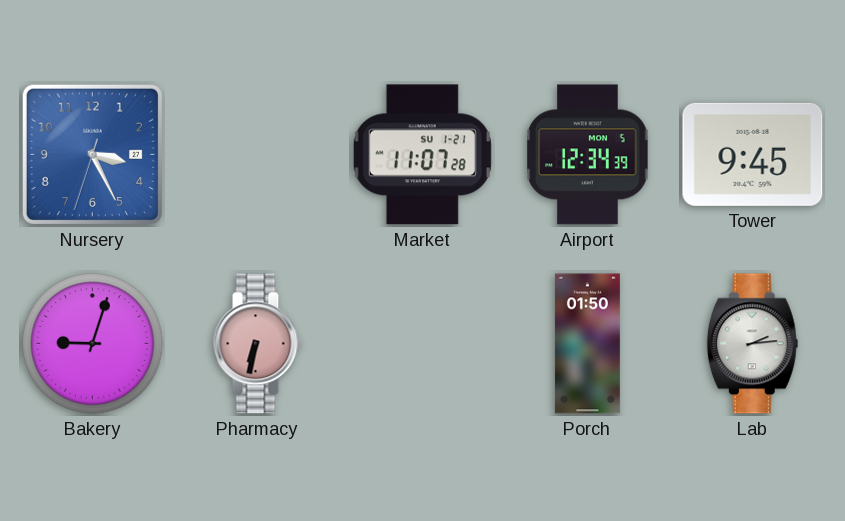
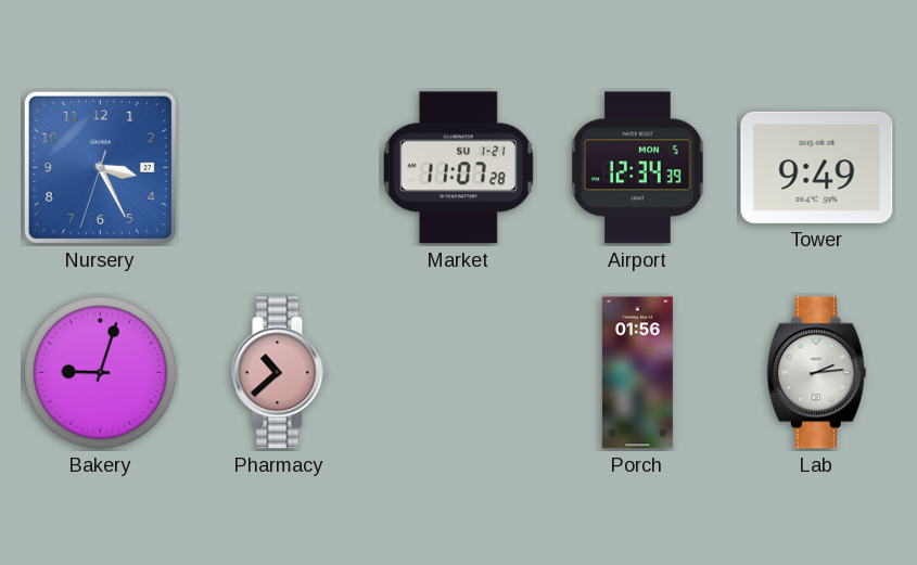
Tower: 9:45 -> 9:49 (817, 167)
Pharmacy: 6:32 -> 10:38 (279, 373)
Porch: 01:50 -> 01:56 (637, 373)
